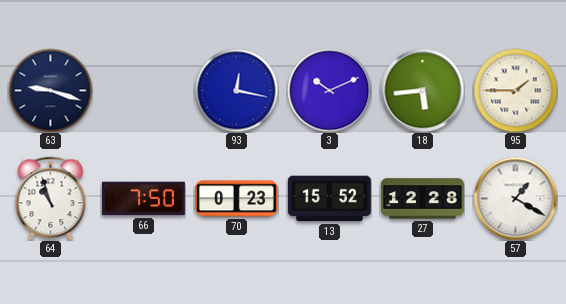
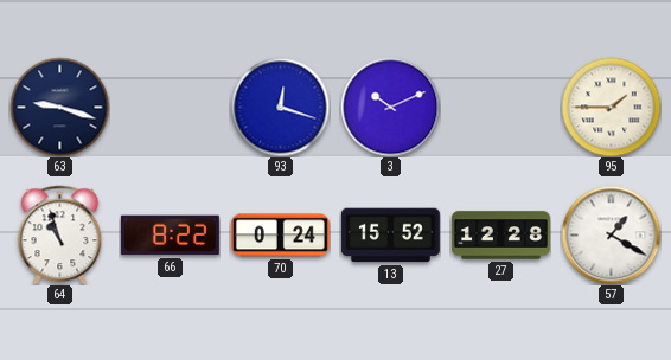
93: 12:17 -> 12:18 (280, 107)
18: 5:44 -> none (422, 90)
66: 7:50 -> 8:22 (170, 236)
70: 0:23 -> 0:24 (280, 236)
